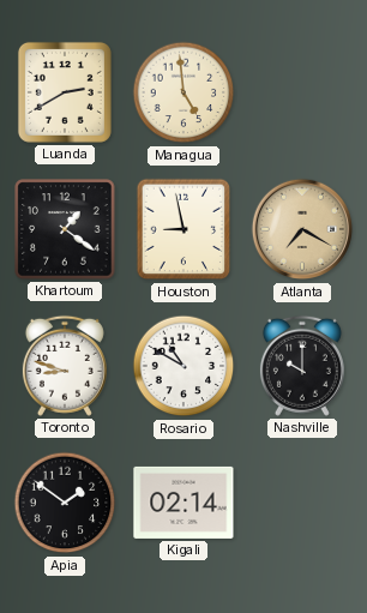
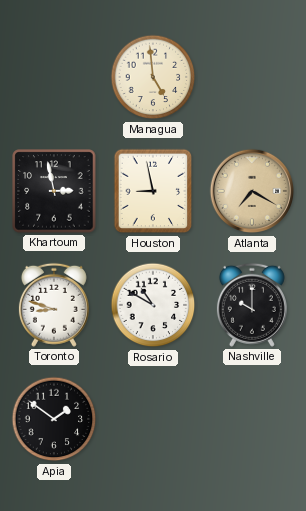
Luanda: 2:40 -> none (65, 92)
Khartoum: 1:21 -> 2:58 (54, 191)
Kigali: 02:14 -> none (183, 503)
